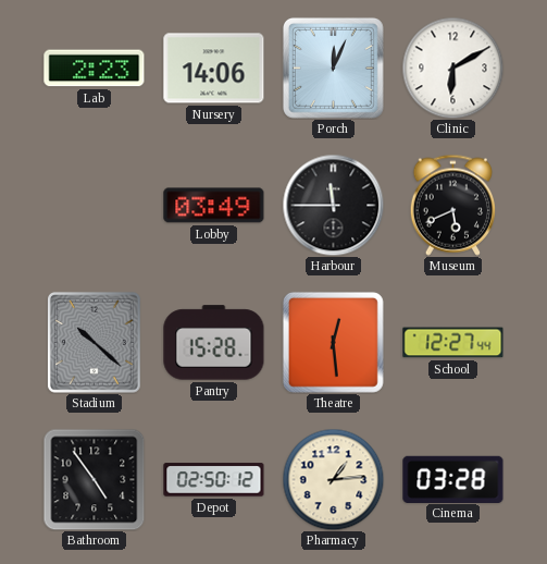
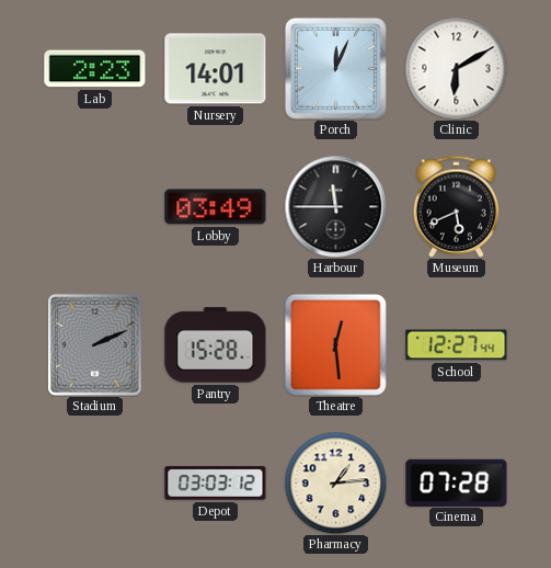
Nursery: 14:06 -> 14:01 (216, 69)
Stadium: 10:22 -> 2:11 (94, 344)
Bathroom: 4:54 -> none (94, 479)
Depot: 02:50 -> 03:03 (216, 484)
Cinema: 03:28 -> 07:28 (457, 482)
